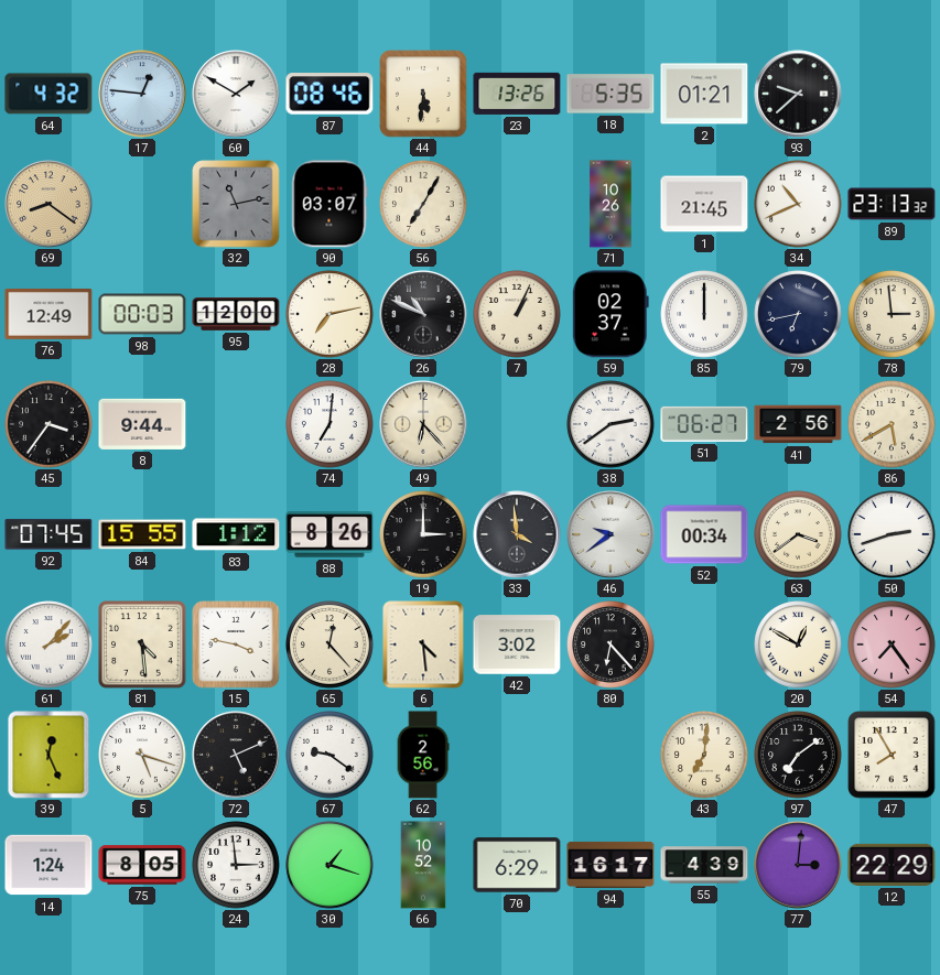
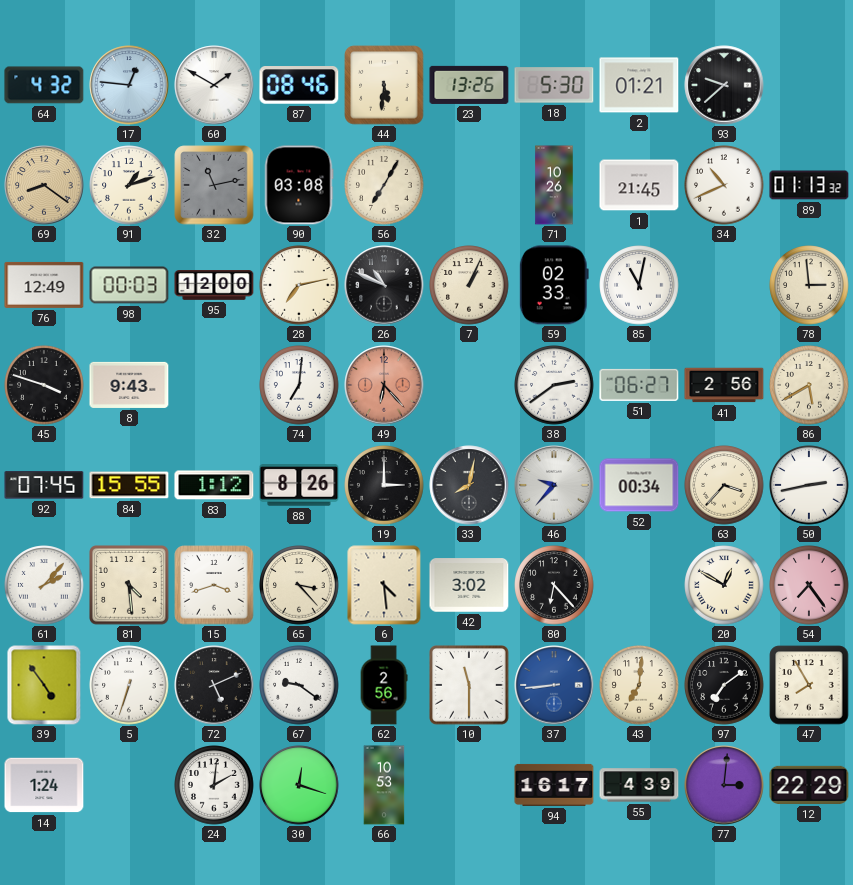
18: 5:35 -> 5:30 (554, 85)
91: none -> 1:12 (129, 185)
90: 03:07 -> 03:08 (299, 185)
89: 23:13 -> 01:13 (809, 185)
59: 02:37 -> 02:33 (554, 285)
85: 12:00 -> 11:02 (639, 285)
79: 6:43 -> none (798, 314)
45: 3:36 -> 3:48 (44, 385)
8: 9:44 -> 9:43 (129, 385)
49 dial: cream -> salmon (384, 385)
33: 3:59 -> 8:02 (469, 485)
46: 9:39 -> 9:37 (554, 485)
63: 3:39 -> 3:37 (724, 485)
50: 2:42 -> 2:43 (809, 485)
15: 3:47 -> 3:42 (214, 585)
65: 12:23 -> 3:23 (299, 585)
39: 12:26 -> 4:54 (44, 685)
5: 5:18 -> 6:33 (129, 685)
10: none -> 11:30 (469, 685)
37: none -> 8:44 (554, 685)
75: 8:05 -> none (142, 865)
24: 2:59 -> 2:01 (214, 785)
30: 1:18 -> 12:18 (299, 785)
66: 10:52 -> 10:53 (384, 785)
70: 6:29 -> none (517, 865)
